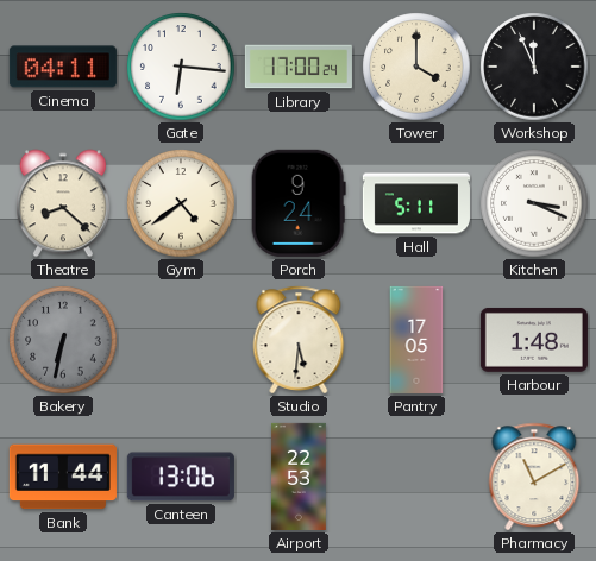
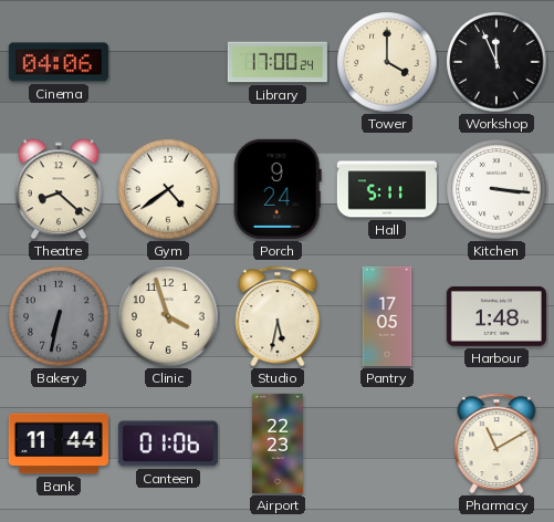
Cinema: 04:11 -> 04:06 (59, 62)
Gate: 6:16 -> none (181, 67)
Kitchen: 3:19 -> 3:16 (496, 189)
Clinic: none -> 3:57 (168, 316)
Studio: 5:31 -> 5:32 (278, 316)
Canteen: 13:06 -> 01:06 (168, 443)
Airport: 22:53 -> 22:23 (278, 443)
